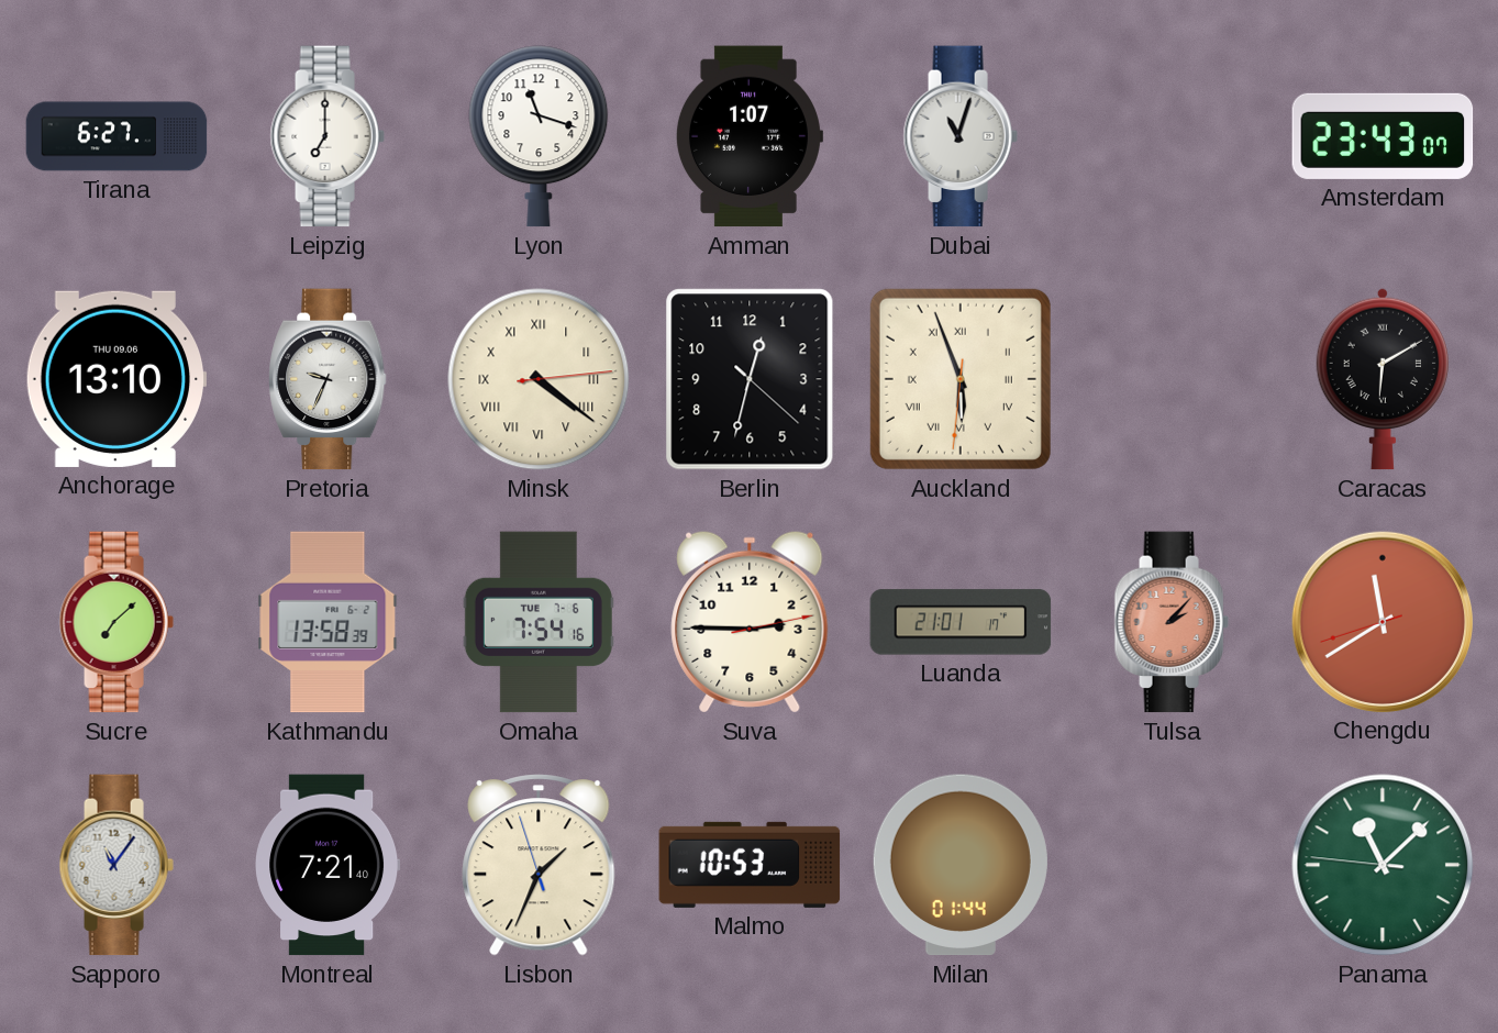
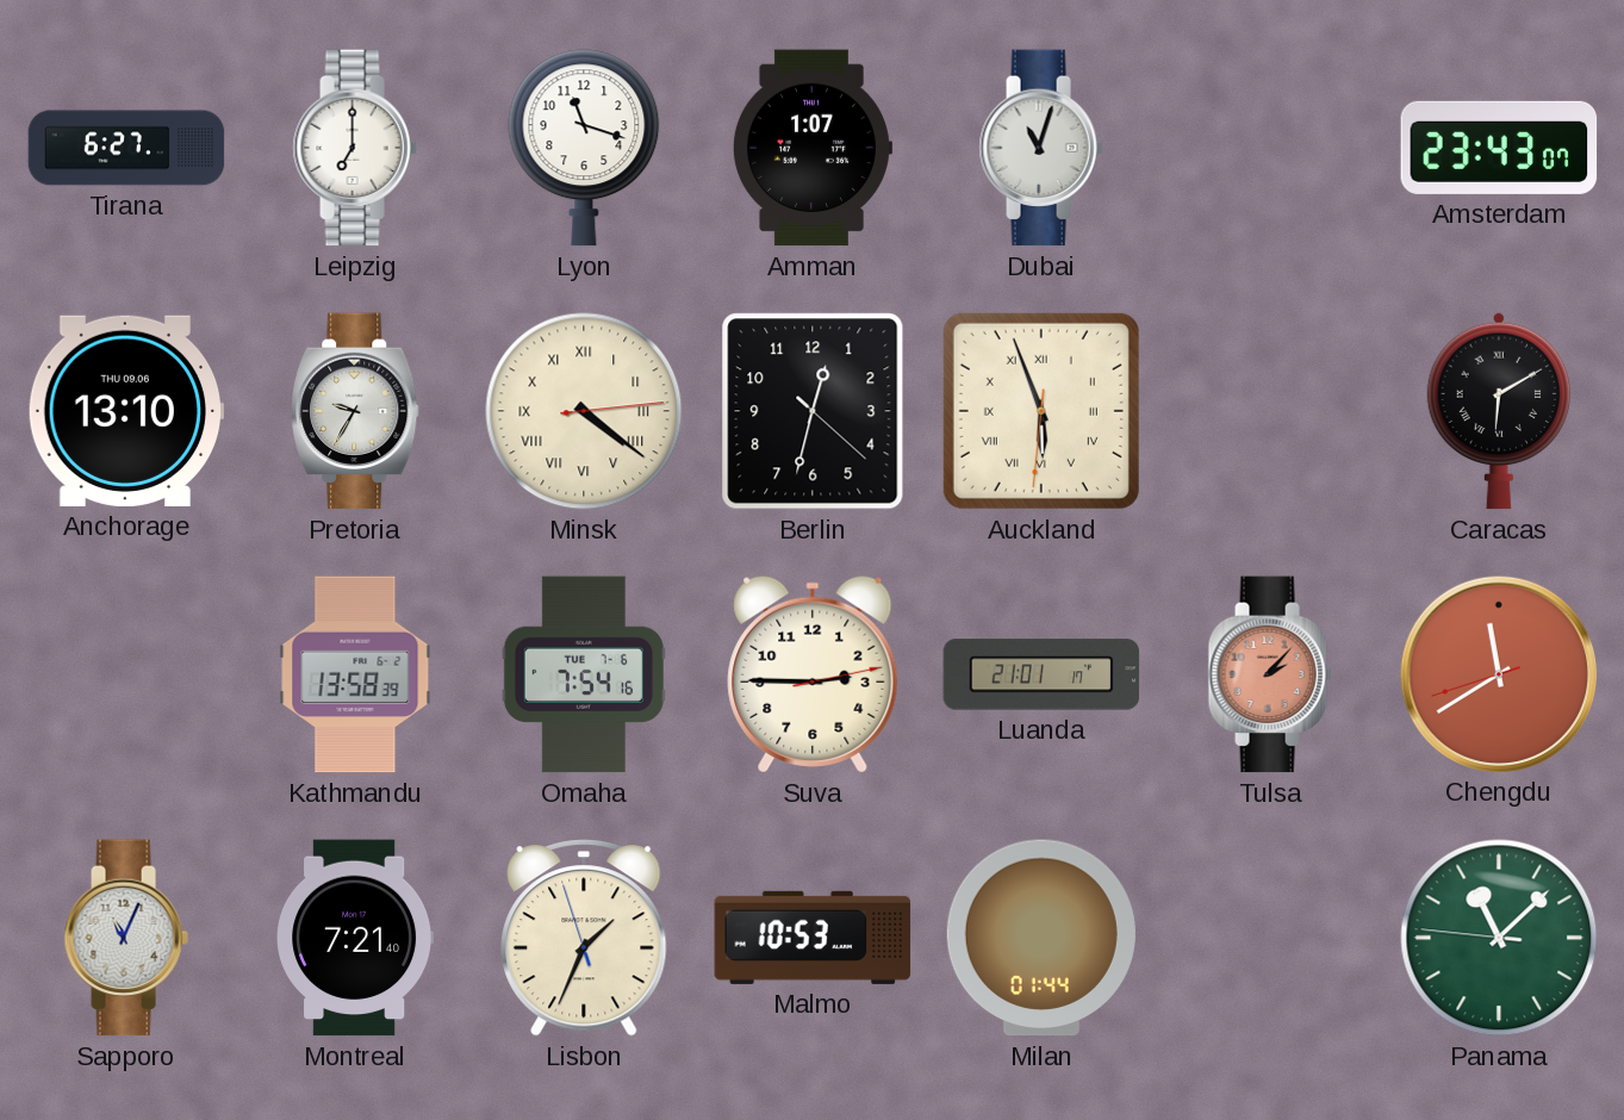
Pretoria: 9:34 -> 9:35 (355, 411)
Sucre: 7:08 -> none (116, 622)
Sapporo: 11:06 -> 11:04 (126, 938)
